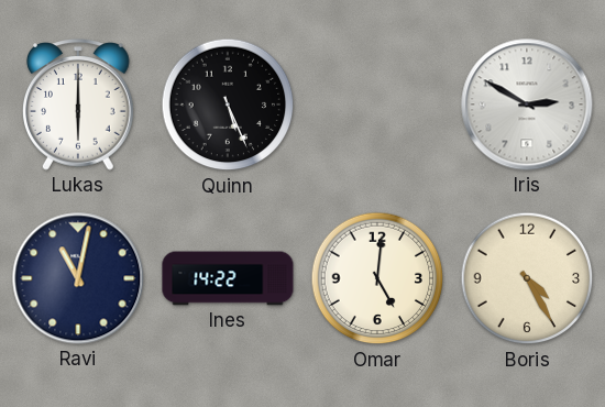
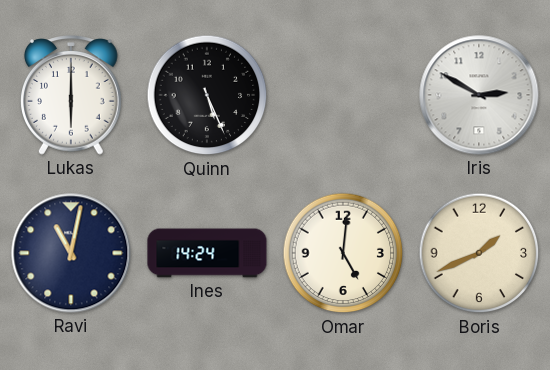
Ines: 14:22 -> 14:24 (207, 253)
Boris: 4:25 -> 1:41 (479, 253)
